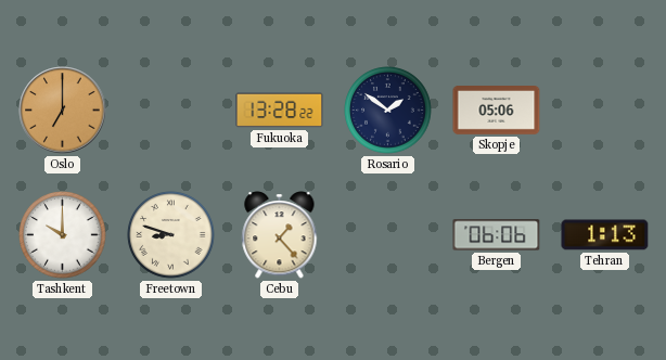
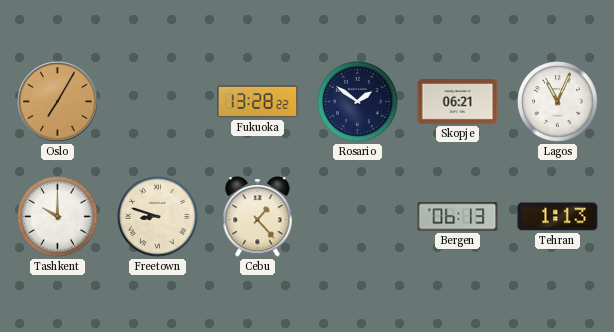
Oslo: 7:00 -> 7:05 (58, 102)
Skopje: 05:06 -> 06:21 (458, 102)
Lagos: none -> 11:04 (558, 102)
Bergen: 06:06 -> 06:13 (458, 217)
